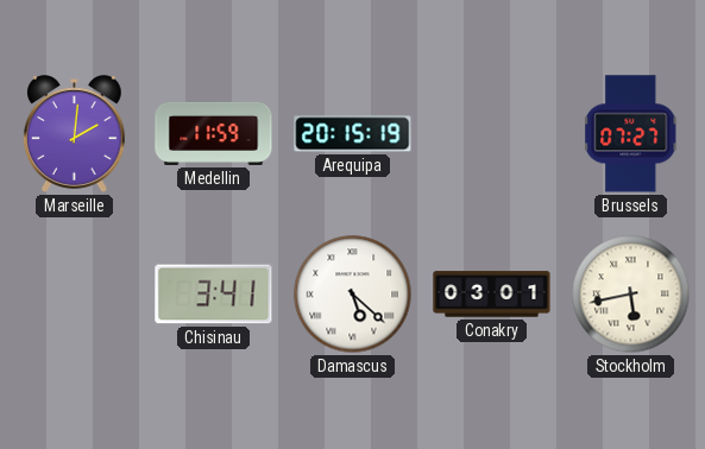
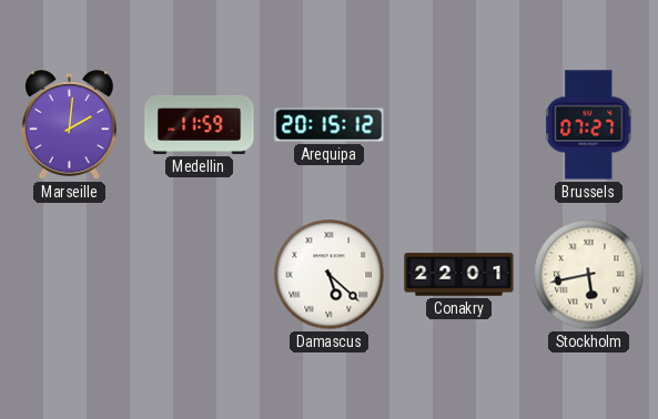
Arequipa: 20:15:19 -> 20:15:12 (330, 125)
Chisinau: 3:41 -> none (214, 295)
Conakry: 03:01 -> 22:01 (459, 275)
